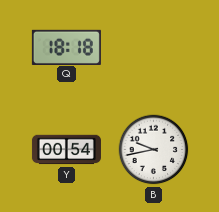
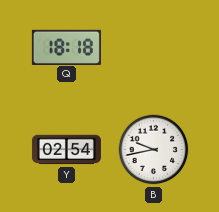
Y: 00:54 -> 02:54 (66, 150)
